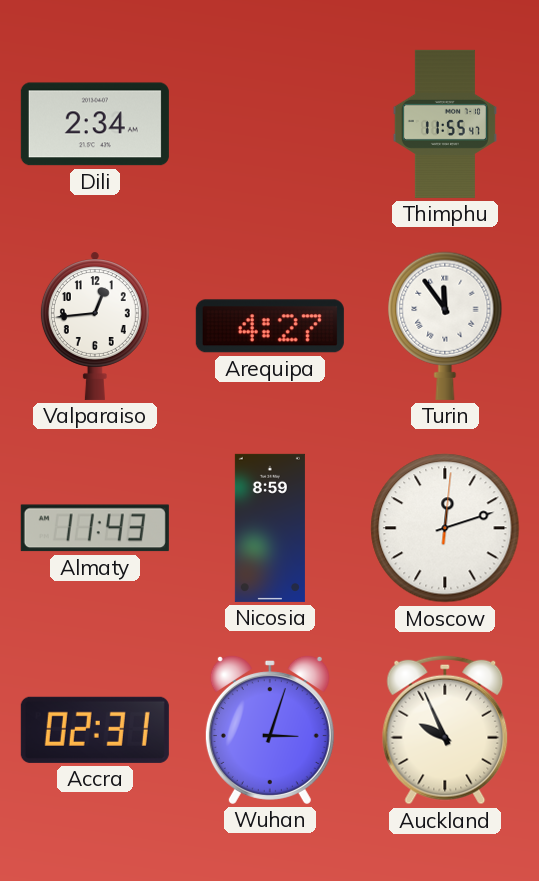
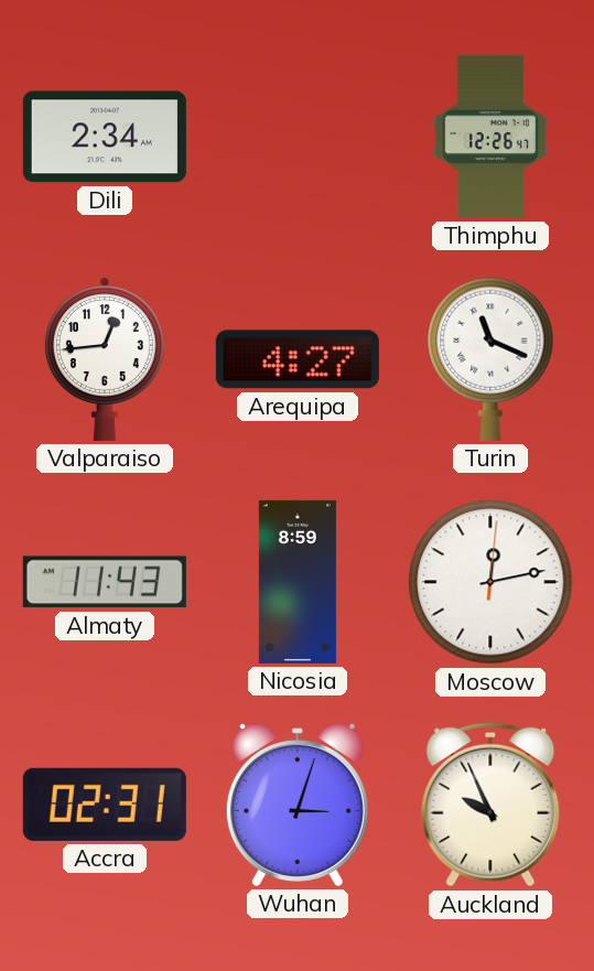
Thimphu: 11:55 -> 12:26 (490, 137)
Turin: 11:54 -> 11:19 (490, 359)
Moscow: 12:12 -> 12:13 (490, 582)
